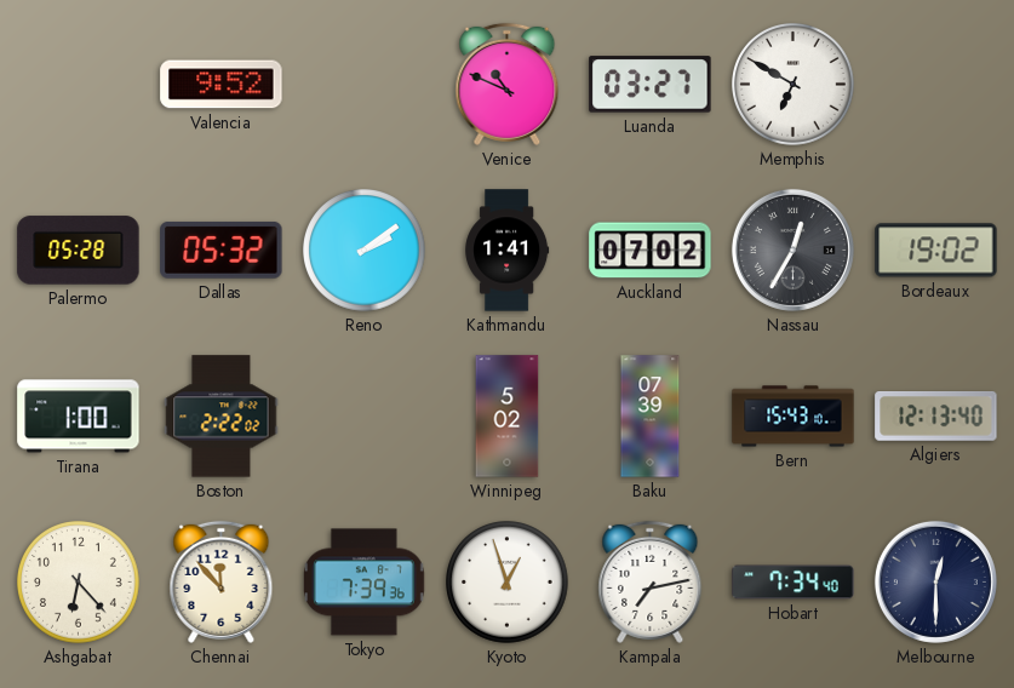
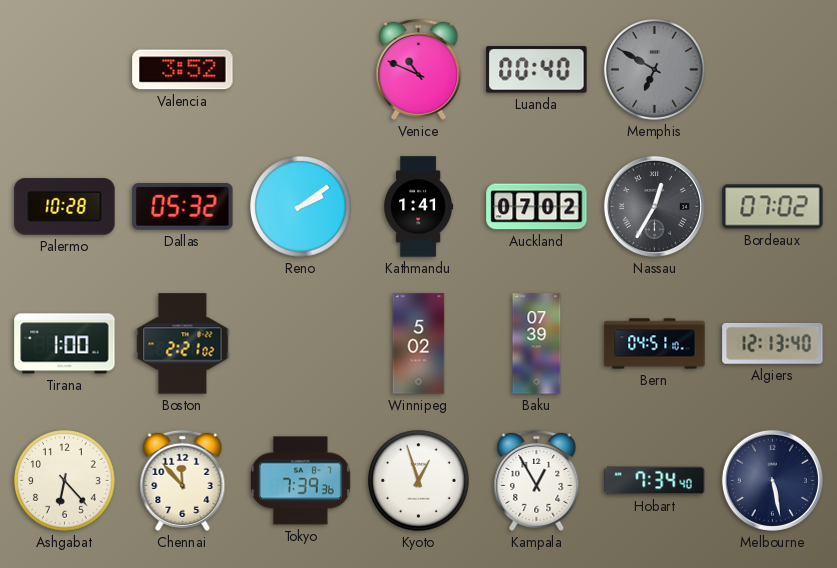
Valencia: 9:52 -> 3:52 (183, 70)
Luanda: 03:27 -> 00:40 (537, 70)
Memphis dial: white -> grey (655, 70)
Palermo: 05:28 -> 10:28 (65, 207)
Bordeaux: 19:02 -> 07:02 (773, 207)
Boston: 2:22 -> 2:21 (183, 344)
Bern: 15:43 -> 04:51 (655, 344)
Kampala: 7:13 -> 12:55 (537, 480)
Melbourne: 12:30 -> 5:28 (772, 480)
